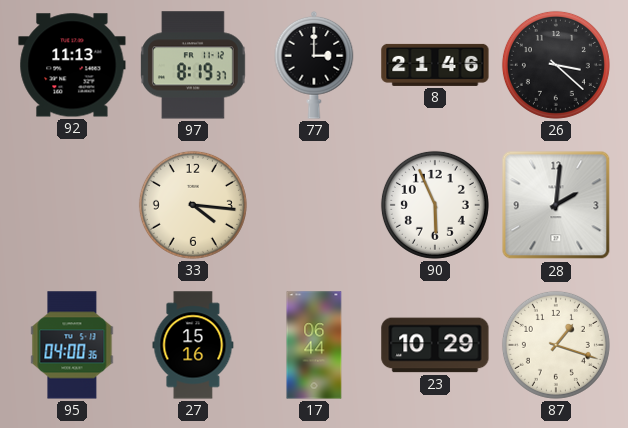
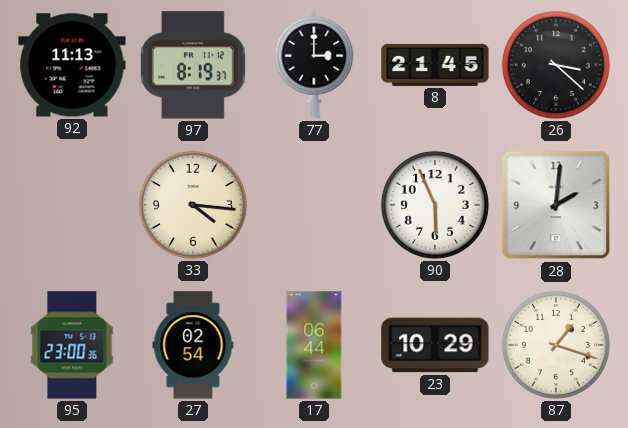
8: 21:46 -> 21:45 (435, 65)
95: 04:00 -> 23:00 (72, 345)
27: 15:16 -> 02:54 (193, 345)
